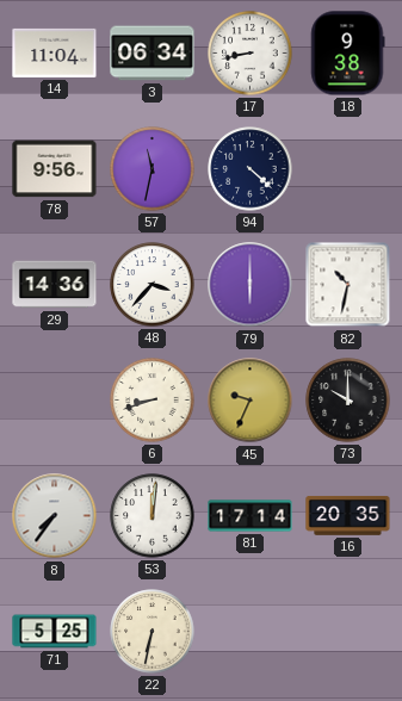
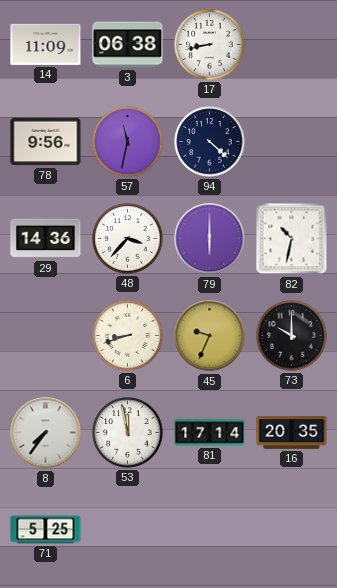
14: 11:04 -> 11:09 (46, 44)
3: 06:34 -> 06:38 (128, 45)
18: 9:38 -> none (348, 54)
53: 12:01 -> 11:58 (128, 433)
22: 6:32 -> none (153, 632)
